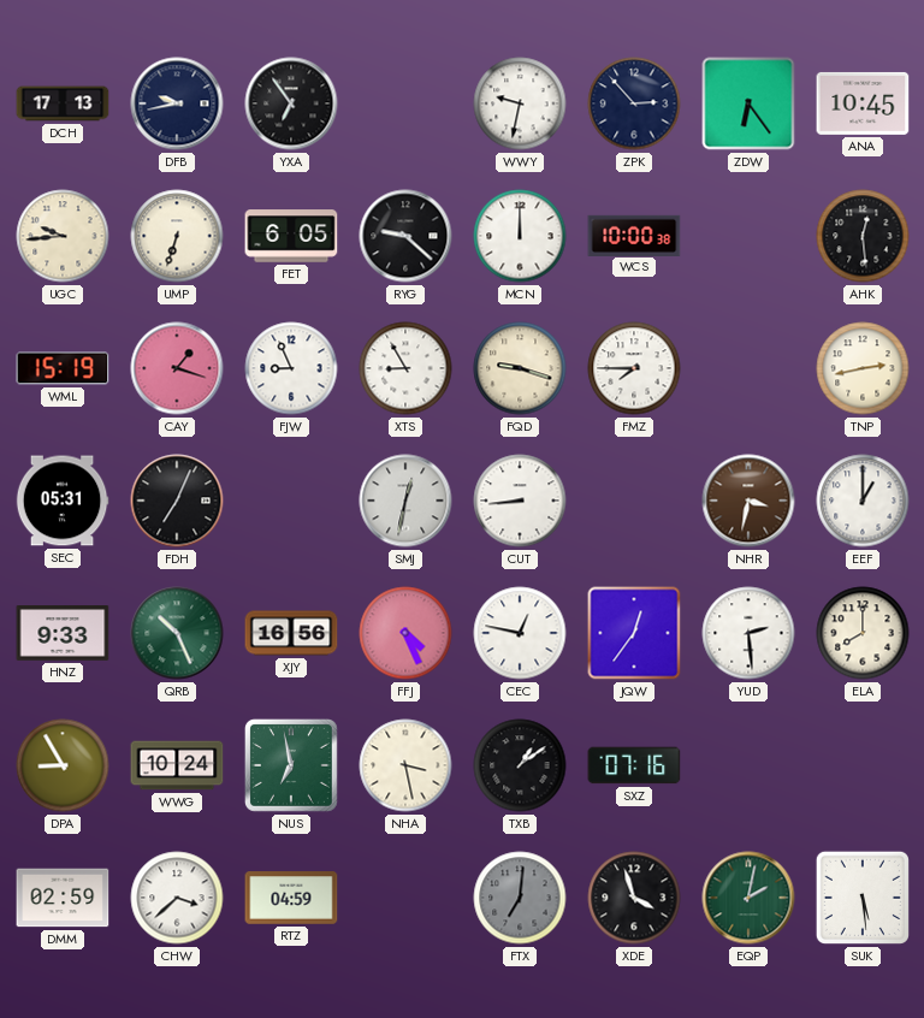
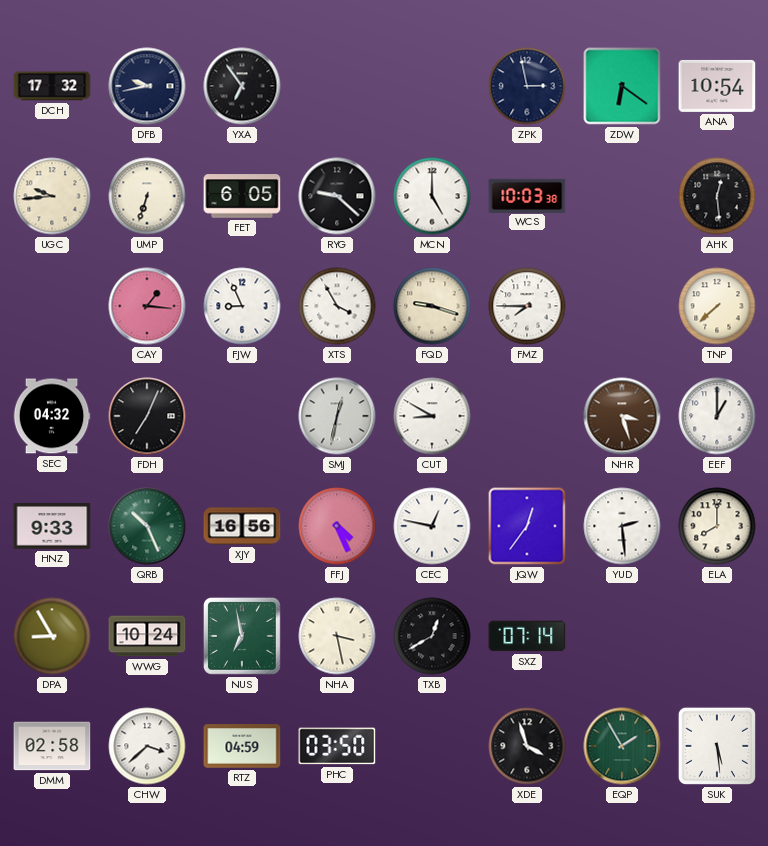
DCH: 17:13 -> 17:32 (52, 86)
WWY: 9:32 -> none (520, 103)
ZPK: 2:53 -> 2:58 (527, 86)
ZDW: 6:24 -> 6:21 (622, 86)
ANA: 10:45 -> 10:54 (717, 86)
MCN: 12:00 -> 5:00 (432, 196)
WCS: 10:00 -> 10:03 (527, 195)
WML: 15:19 -> none (63, 368)
CAY: 1:18 -> 1:16 (147, 306)
XTS: 8:55 -> 3:55 (337, 306)
TNP: 2:43 -> 7:38 (717, 306)
SEC: 05:31 -> 04:32 (52, 416)
CUT: 8:44 -> 8:50 (432, 416)
NHR: 3:32 -> 3:27 (622, 416)
TXB: 1:09 -> 12:40 (432, 636)
SXZ: 07:16 -> 07:14 (527, 636)
DMM: 02:59 -> 02:58 (52, 746)
PHC: none -> 03:50 (337, 746)
FTX: 7:01 -> none (520, 898)
EQP: 2:02 -> 1:55 (622, 746)
